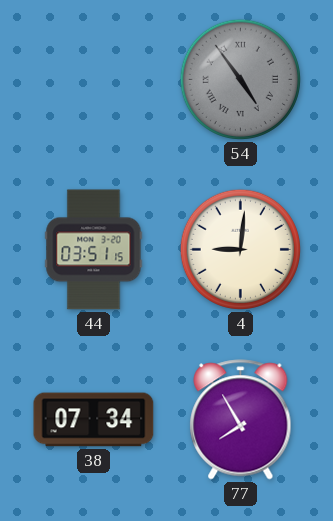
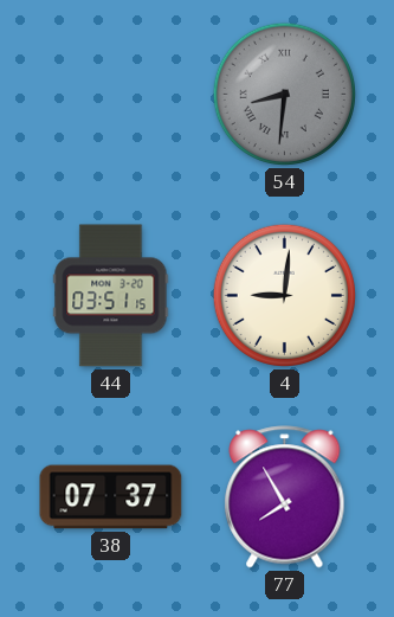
54: 4:54 -> 8:31 (284, 94)
38: 07:34 -> 07:37 (111, 497)
